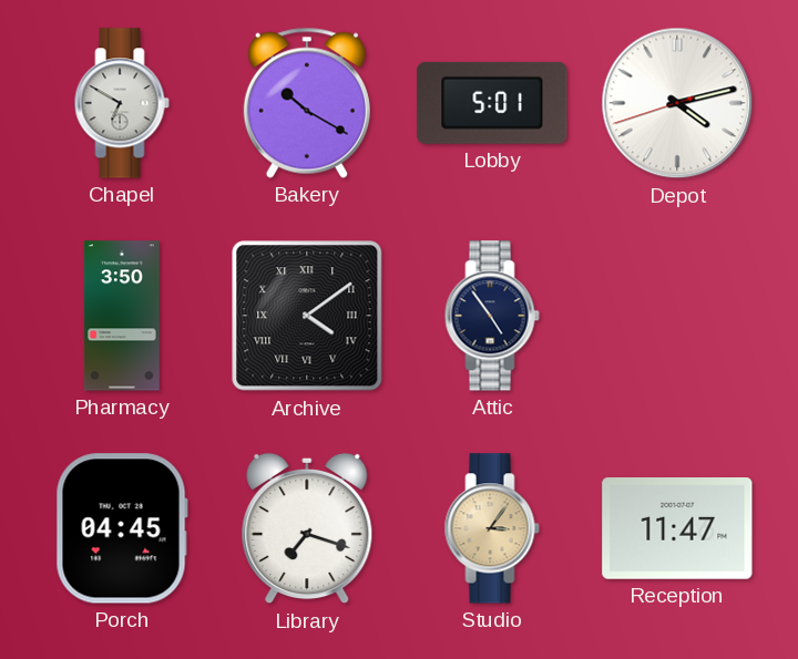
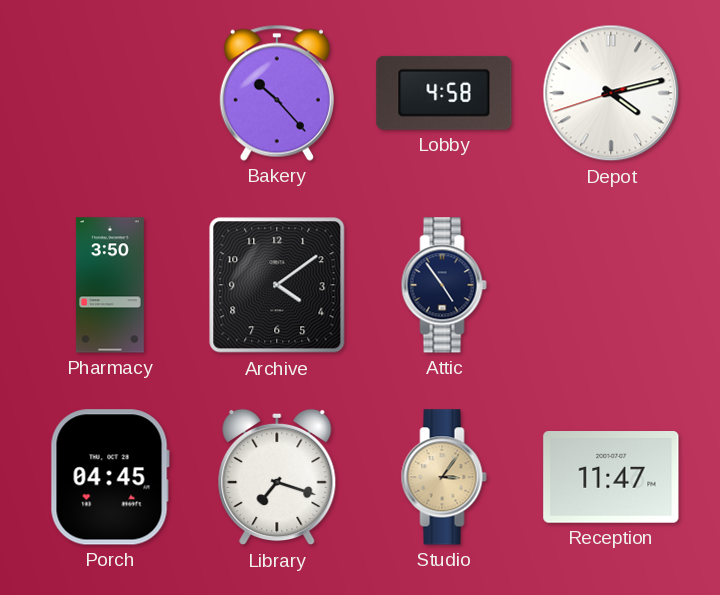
Chapel: 6:50 -> none (122, 103)
Bakery: 10:20 -> 10:23 (277, 93)
Lobby: 5:01 -> 4:58 (444, 93)
Archive numerals: Roman -> Arabic (277, 285)
